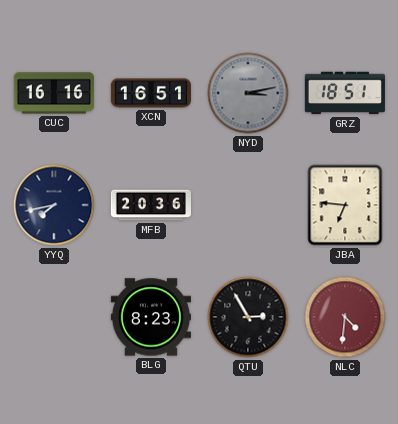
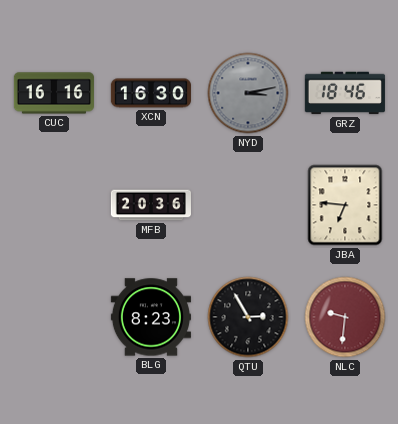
XCN: 16:51 -> 16:30 (151, 93)
GRZ: 18:51 -> 18:46 (345, 93)
YYQ: 7:43 -> none (54, 205)
NLC: 4:31 -> 9:31 (345, 317)
